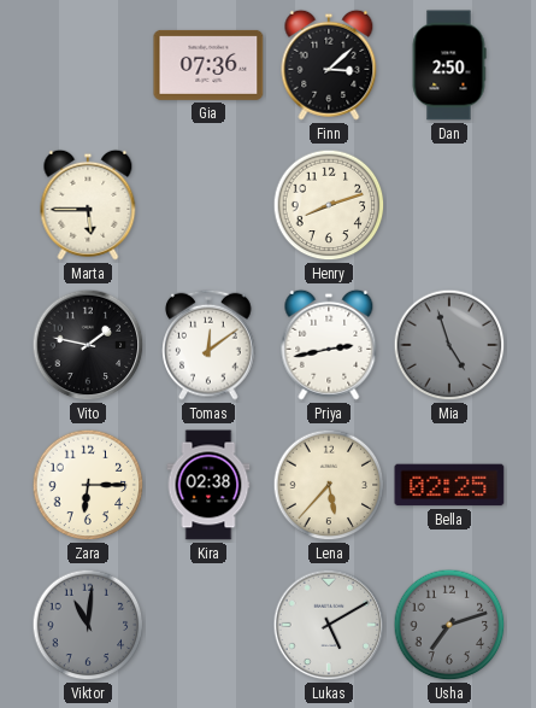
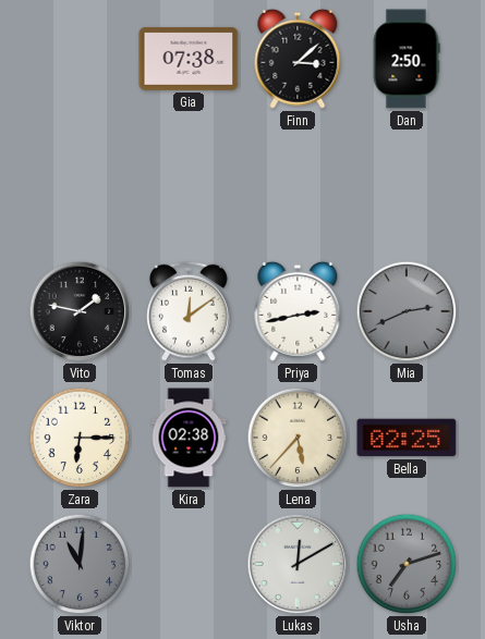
Gia: 07:36 -> 07:38 (189, 59)
Marta: 5:45 -> none (88, 205)
Henry: 8:12 -> none (329, 205)
Mia: 4:57 -> 2:41 (407, 311)
Lukas: 5:10 -> 12:10 (298, 564)
